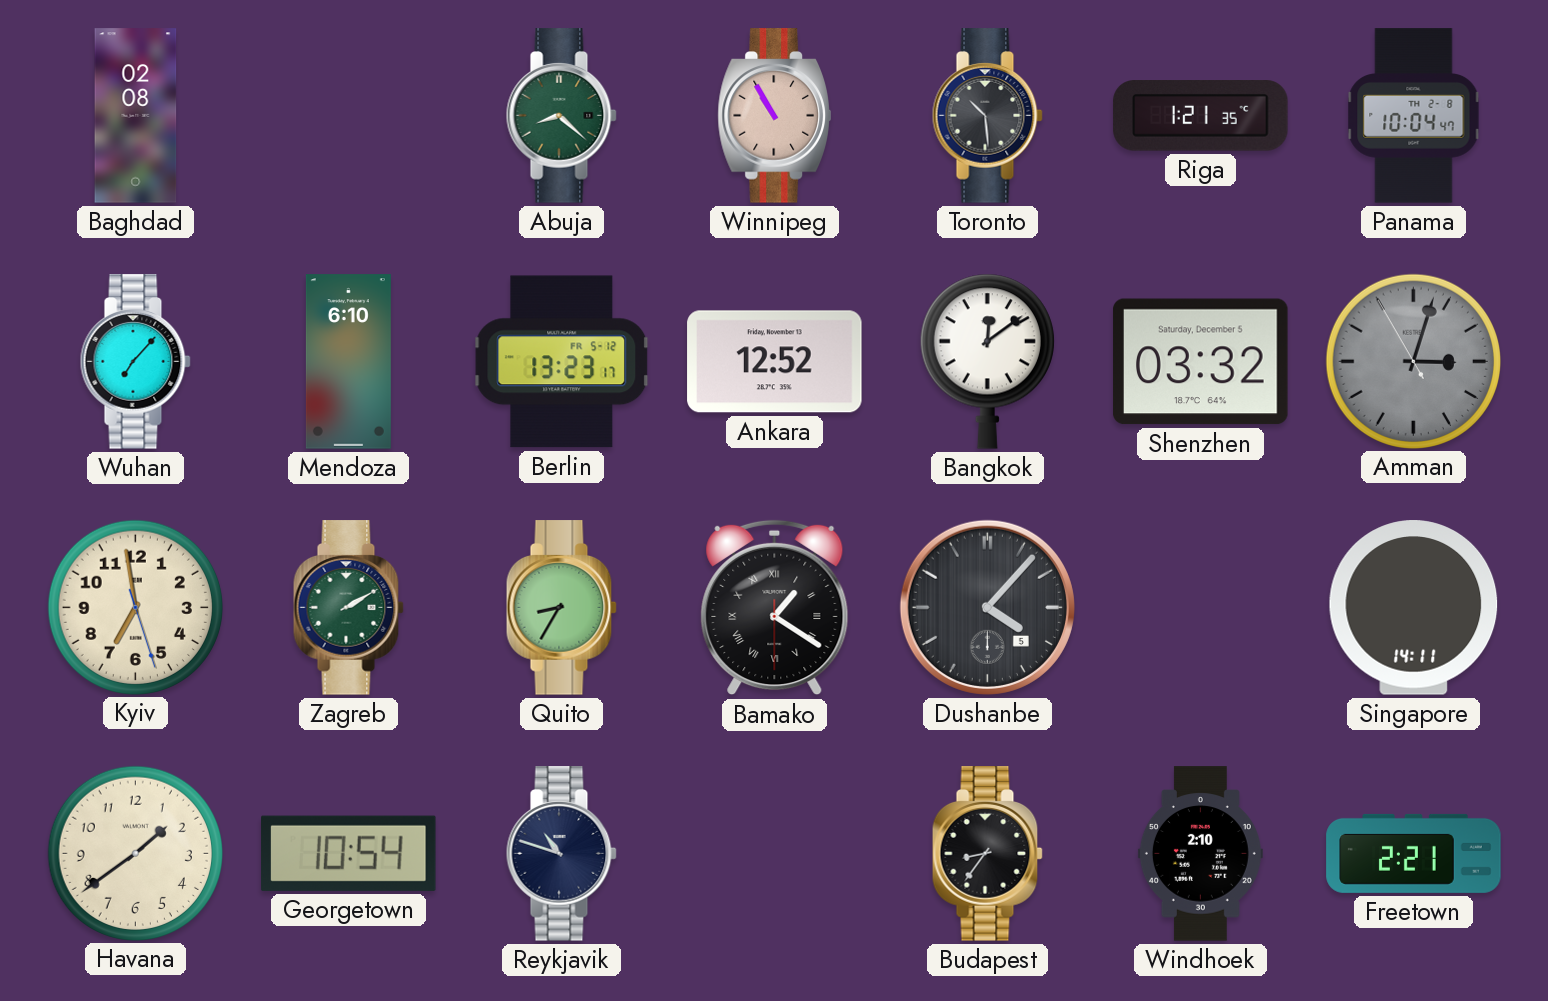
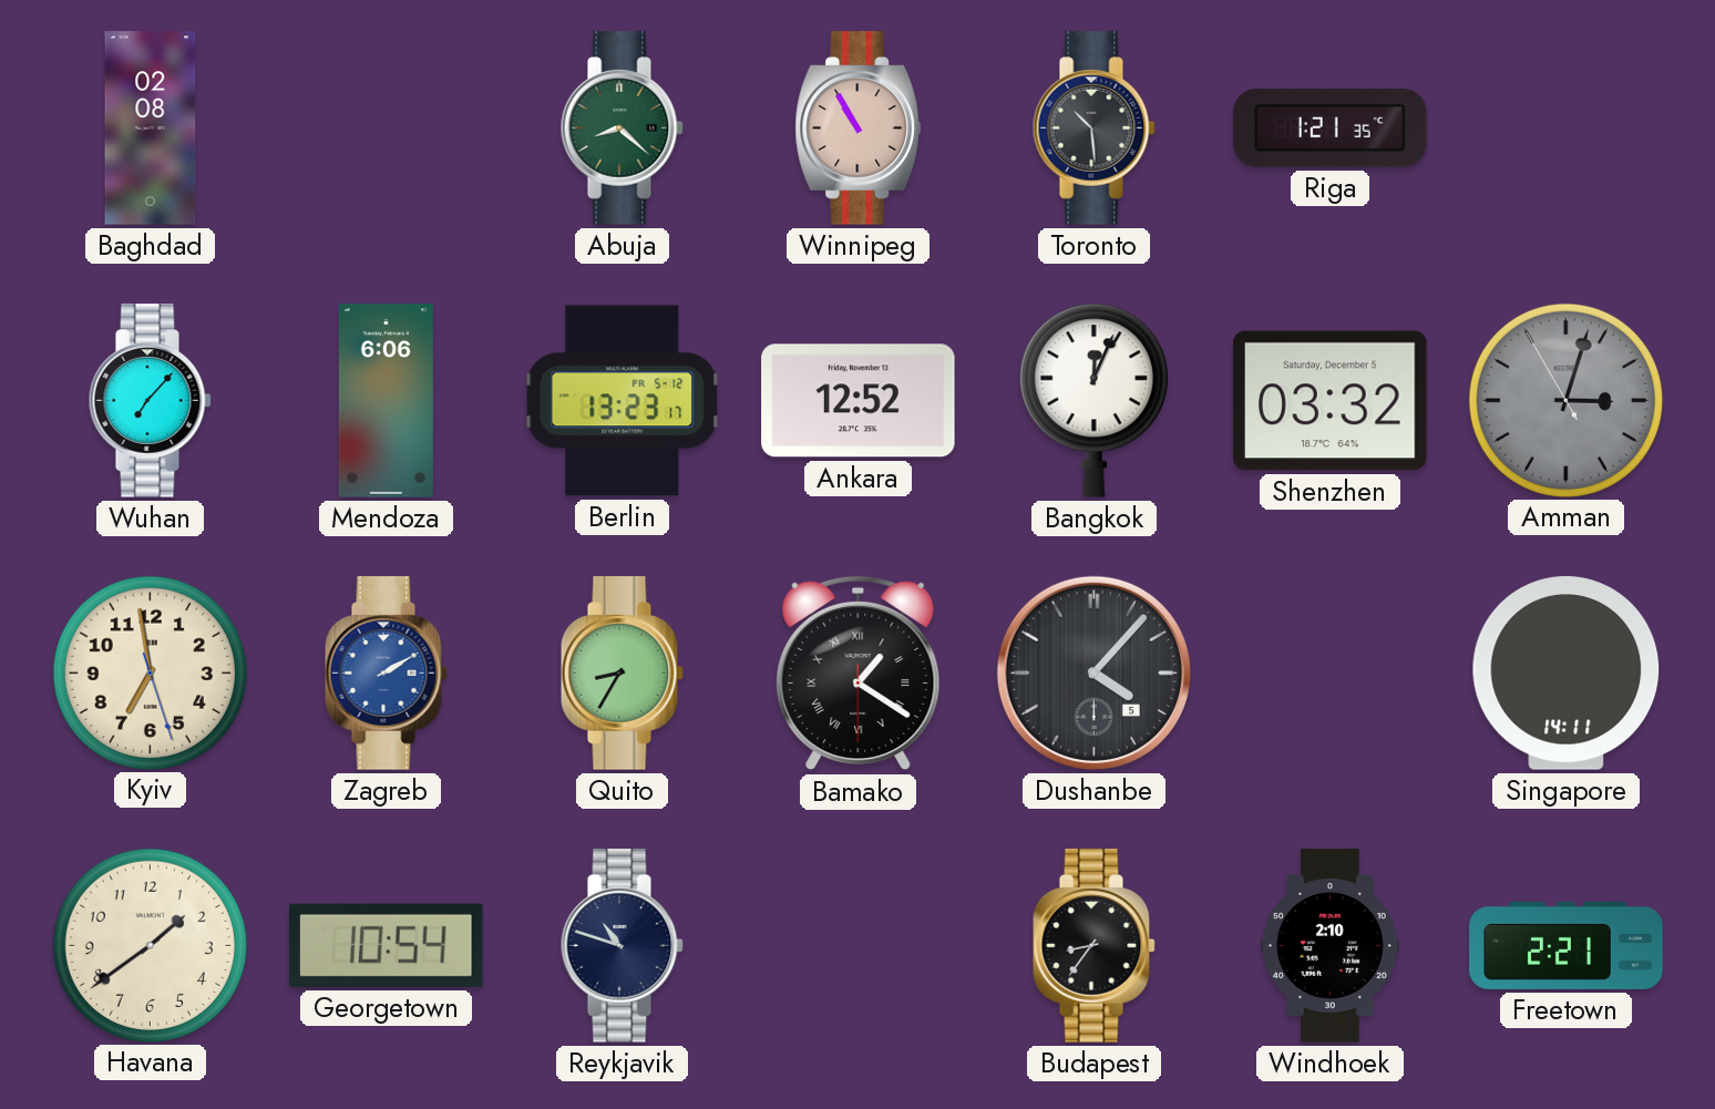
Panama: 10:04 -> none (1414, 116)
Mendoza: 6:10 -> 6:06 (386, 401)
Bangkok: 12:09 -> 12:04 (1093, 400)
Zagreb dial: green -> blue (386, 674)
